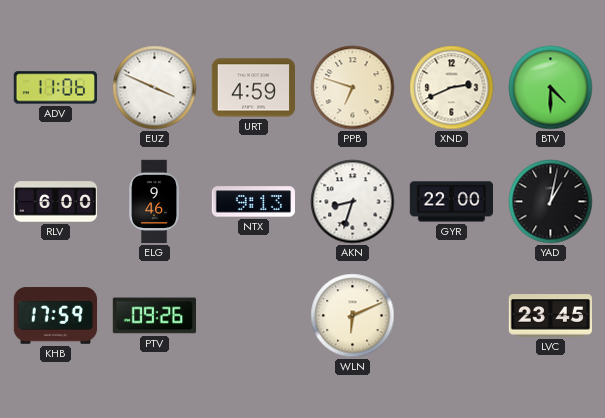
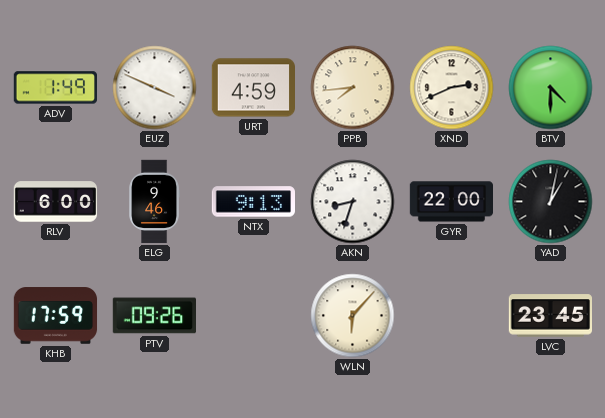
ADV: 11:06 -> 1:49 (55, 88)
PPB: 6:48 -> 7:44 (353, 88)
WLN: 6:11 -> 6:07 (353, 316)
